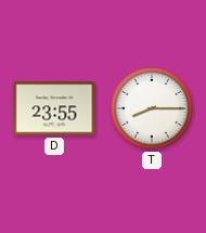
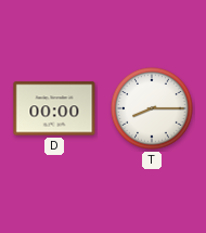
D: 23:55 -> 00:00 (54, 108)
